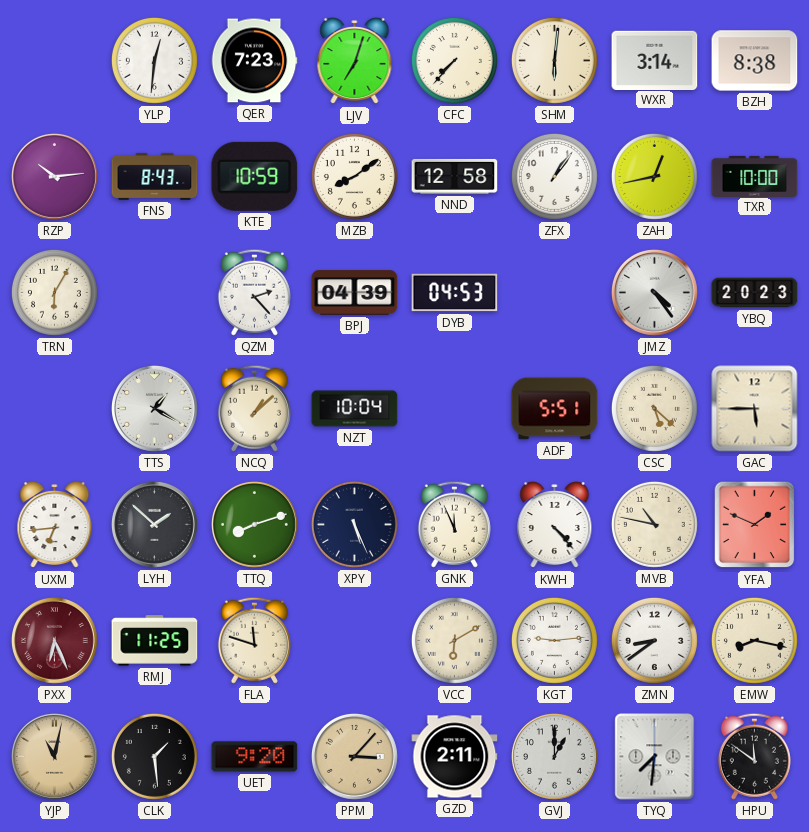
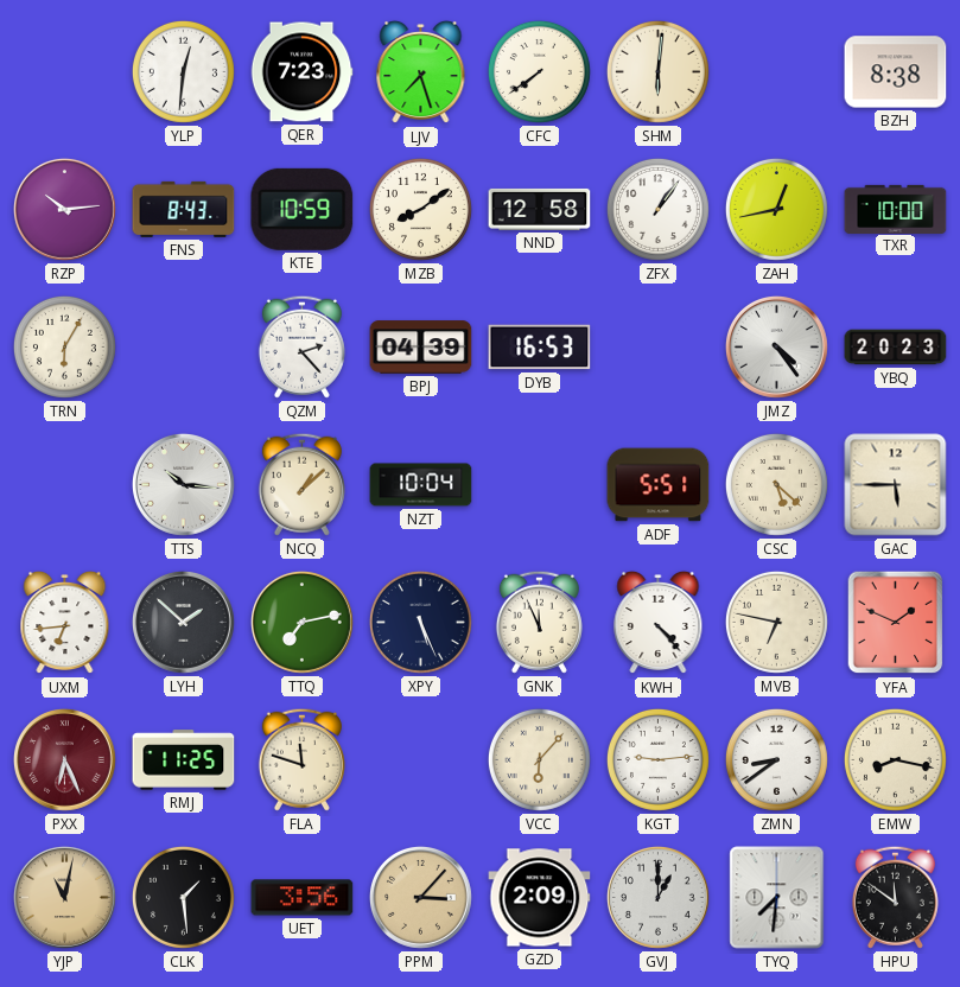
LJV: 7:03 -> 7:27 (421, 72)
CFC: 7:37 -> 7:39 (539, 71)
WXR: 3:14 -> none (655, 60)
DYB: 04:53 -> 16:53 (540, 348)
TTS: 1:20 -> 10:16 (183, 484)
TTQ: 8:12 -> 7:13 (301, 622)
MVB: 10:47 -> 6:47 (776, 622)
VCC: 6:10 -> 6:07 (539, 759)
UET: 9:20 -> 3:56 (303, 898)
GZD: 2:11 -> 2:09 (540, 898)
